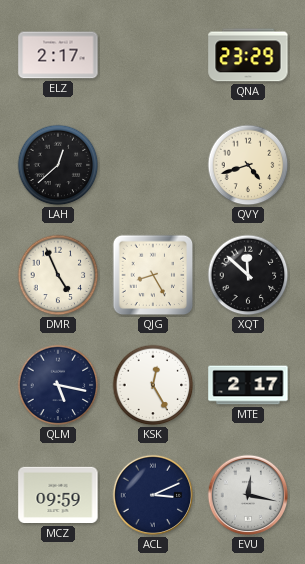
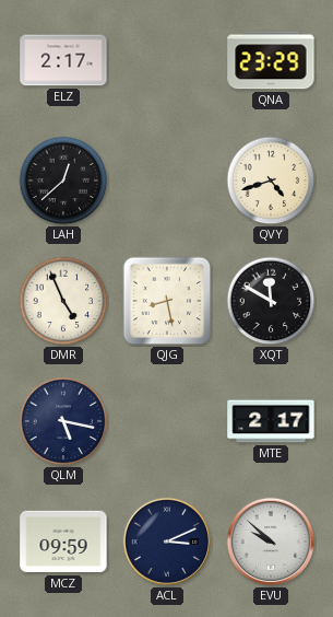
QJG: 8:25 -> 8:28 (167, 301)
XQT: 11:52 -> 11:50 (271, 301)
KSK: 12:25 -> none (153, 385)
EVU: 12:17 -> 9:52 (271, 542)
